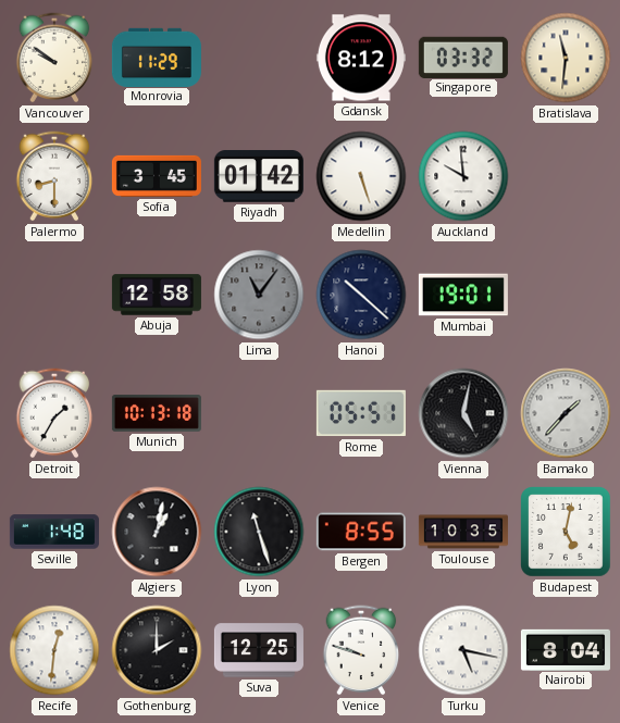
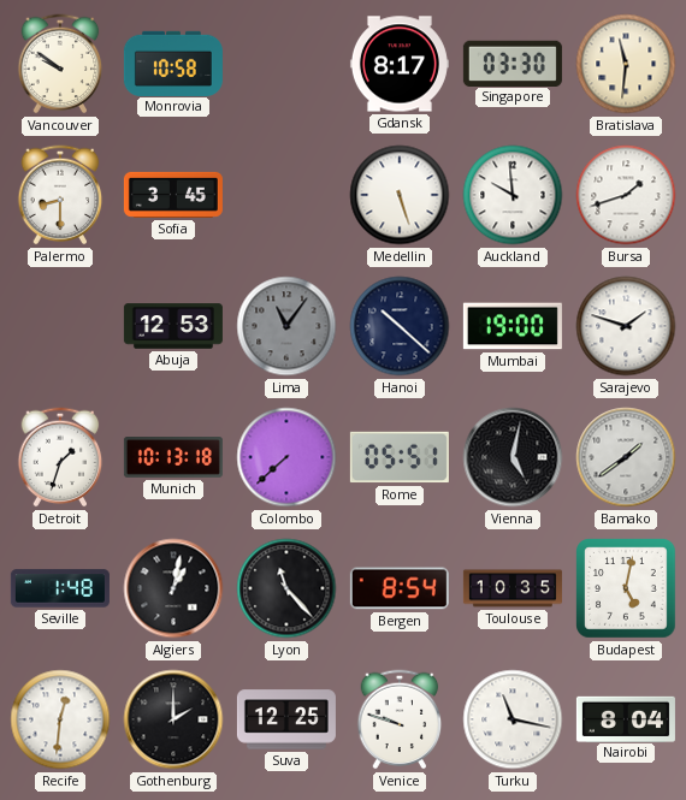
Monrovia: 11:29 -> 10:58 (173, 63)
Gdansk: 8:12 -> 8:17 (400, 64)
Singapore: 03:32 -> 03:30 (513, 63)
Riyadh: 01:42 -> none (259, 176)
Bursa: none -> 1:42 (626, 195)
Abuja: 12:58 -> 12:53 (173, 326)
Mumbai: 19:01 -> 19:00 (513, 326)
Sarajevo: none -> 1:48 (626, 326)
Detroit: 1:35 -> 1:33 (60, 457)
Colombo: none -> 7:38 (286, 457)
Bamako: 1:37 -> 1:39 (626, 457)
Lyon: 11:27 -> 11:23 (286, 588)
Bergen: 8:55 -> 8:54 (400, 588)
Turku: 5:17 -> 11:17 (513, 719)
